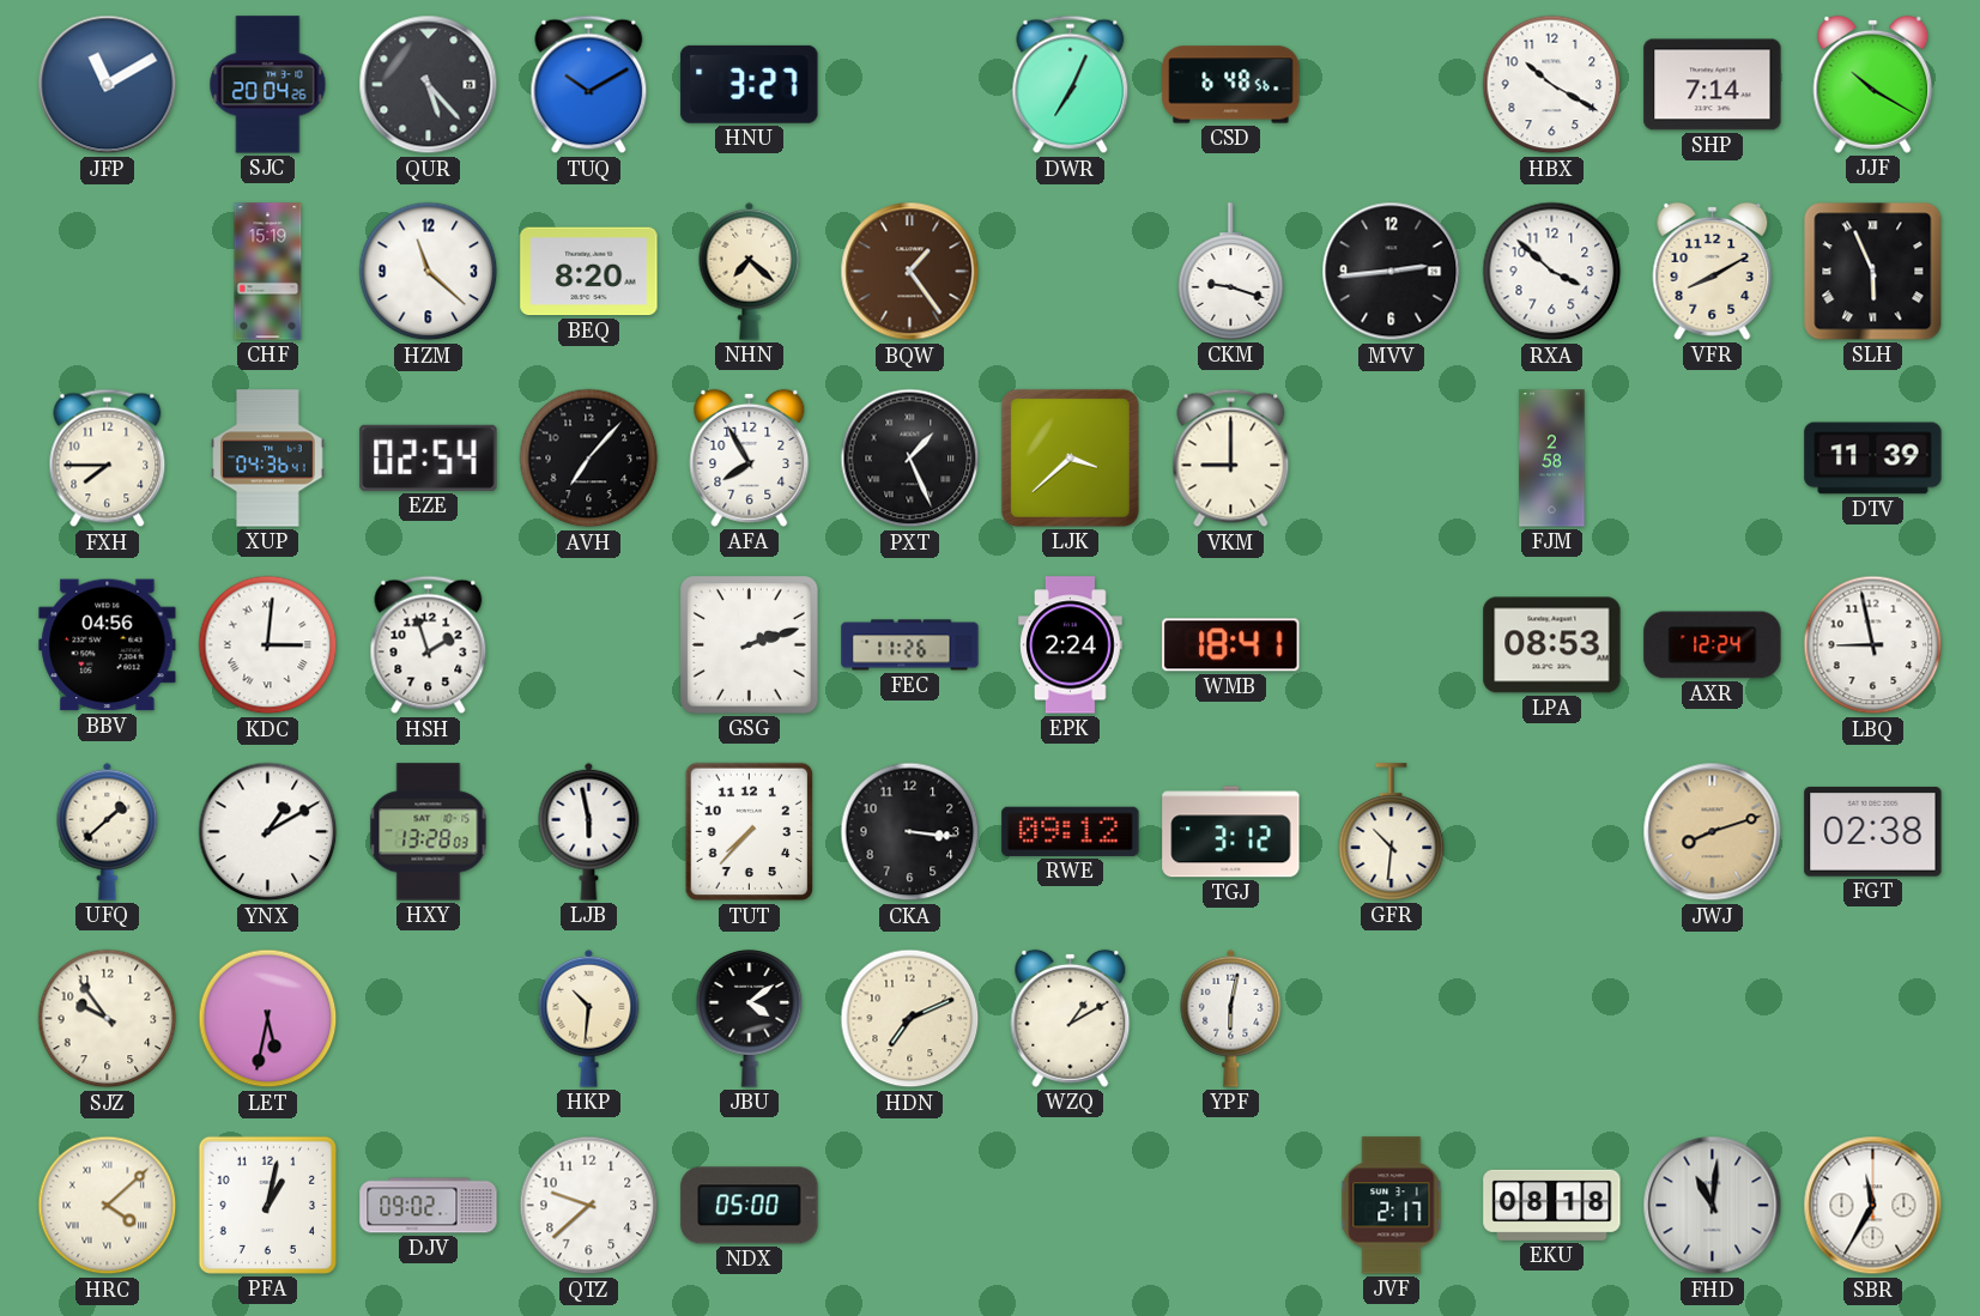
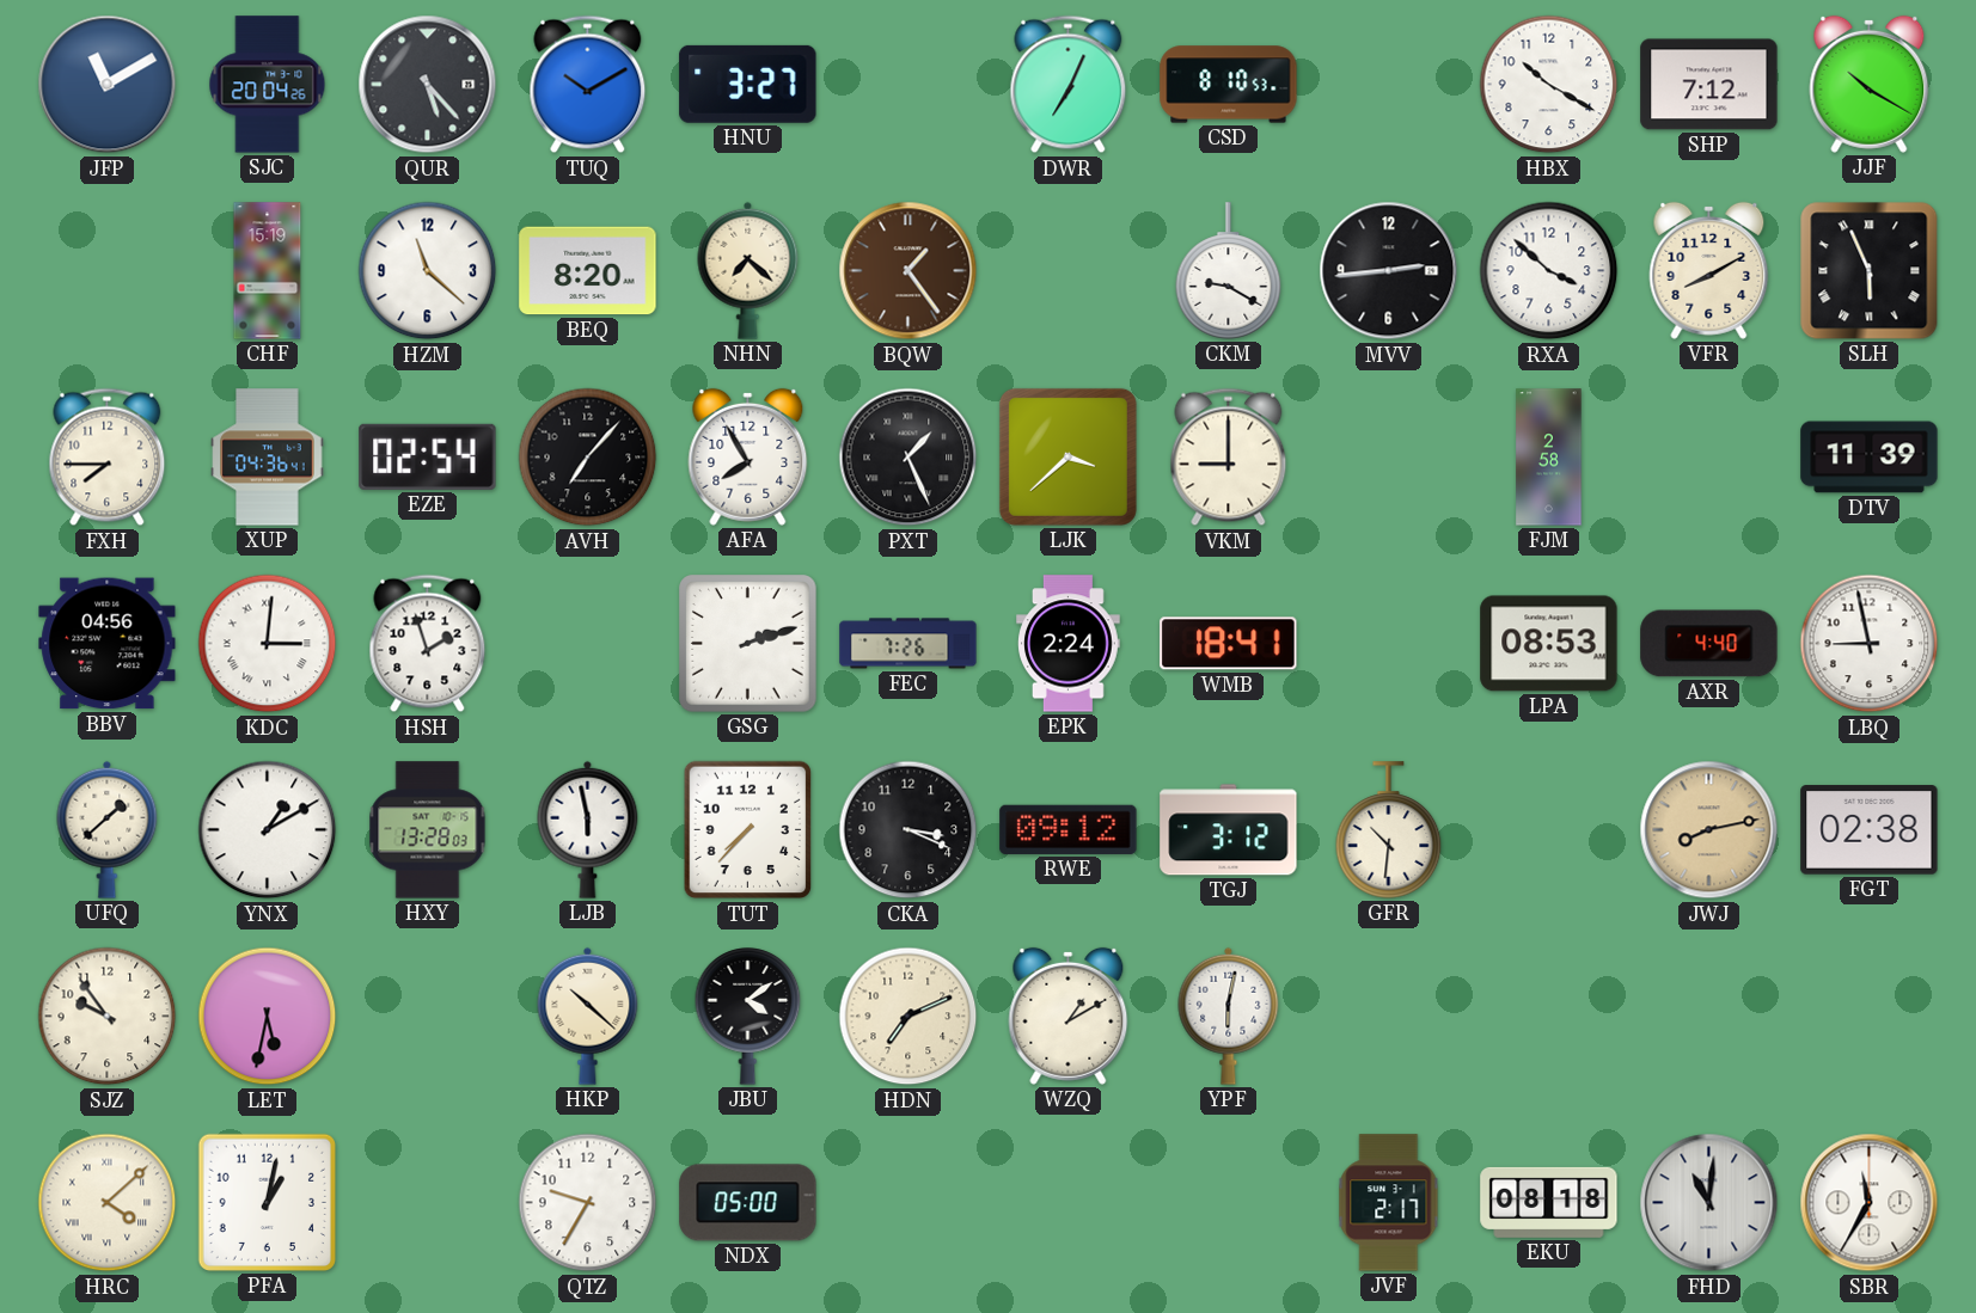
CSD: 6:48 -> 8:10 (1229, 85)
SHP: 7:14 -> 7:12 (1709, 85)
CKM: 9:18 -> 9:20 (1229, 271)
FEC: 11:26 -> 7:26 (909, 644)
AXR: 12:24 -> 4:40 (1709, 644)
CKA: 3:16 -> 3:19 (909, 830)
JWJ: 8:12 -> 8:13 (1709, 830)
HKP: 10:31 -> 10:22 (588, 1016)
DJV: 09:02 -> none (429, 1206)
QTZ: 9:38 -> 9:35 (588, 1203)
